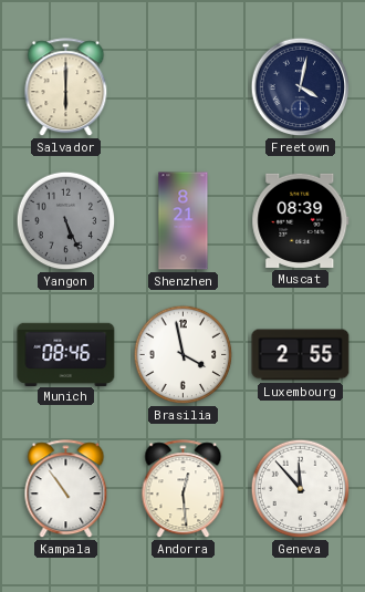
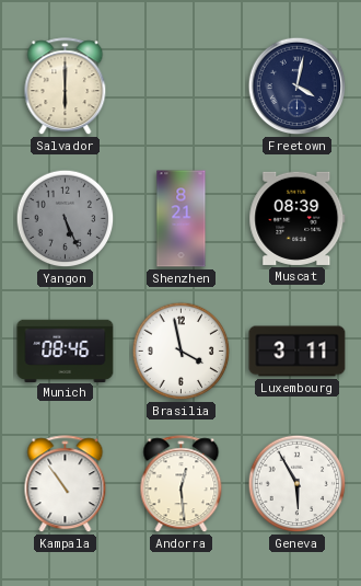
Luxembourg: 2:55 -> 3:11 (298, 352)
Geneva: 11:53 -> 5:55 (298, 484)
